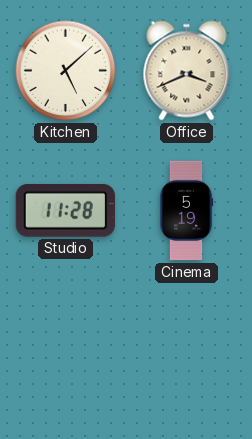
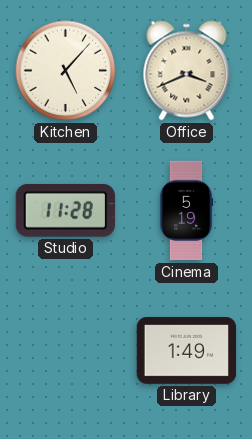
Kitchen: 5:08 -> 5:07 (66, 71)
Library: none -> 1:49 (187, 351)
